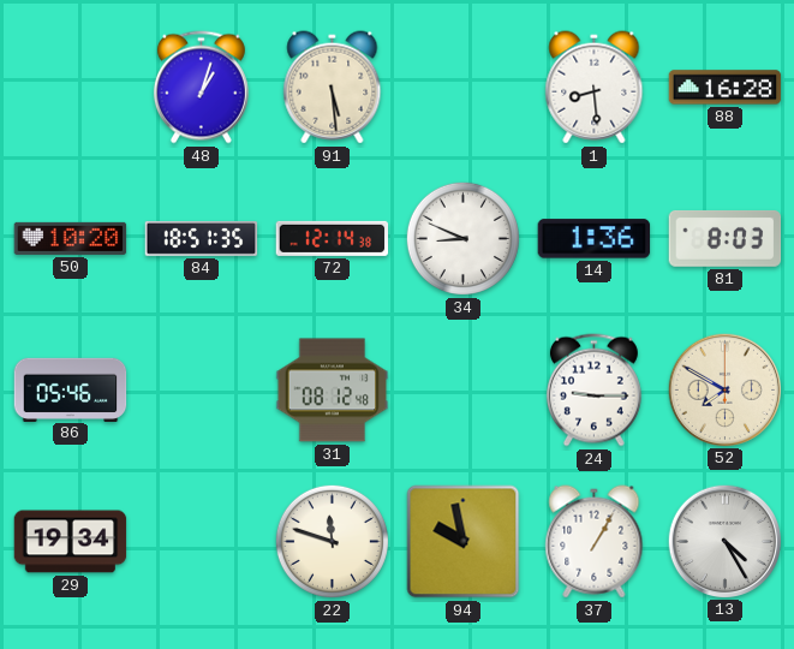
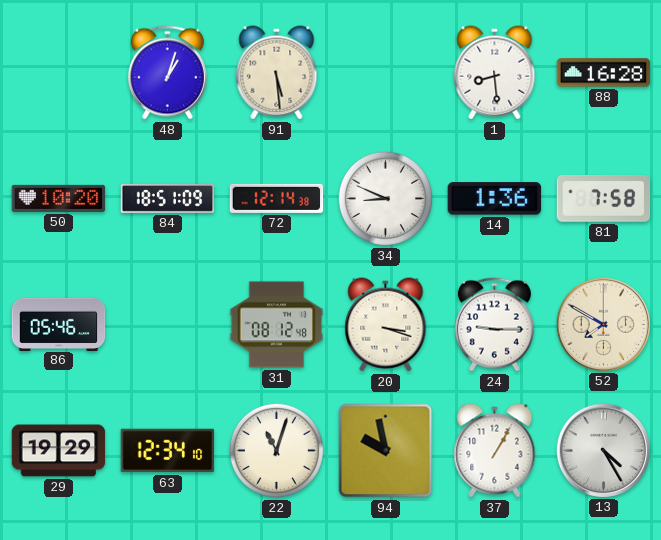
84: 18:51:35 -> 18:51:09 (168, 198)
81: 8:03 -> 7:58 (604, 198)
20: none -> 3:18 (386, 325)
29: 19:34 -> 19:29 (59, 451)
63: none -> 12:34 (168, 451)
22: 11:48 -> 11:03 (276, 450)
